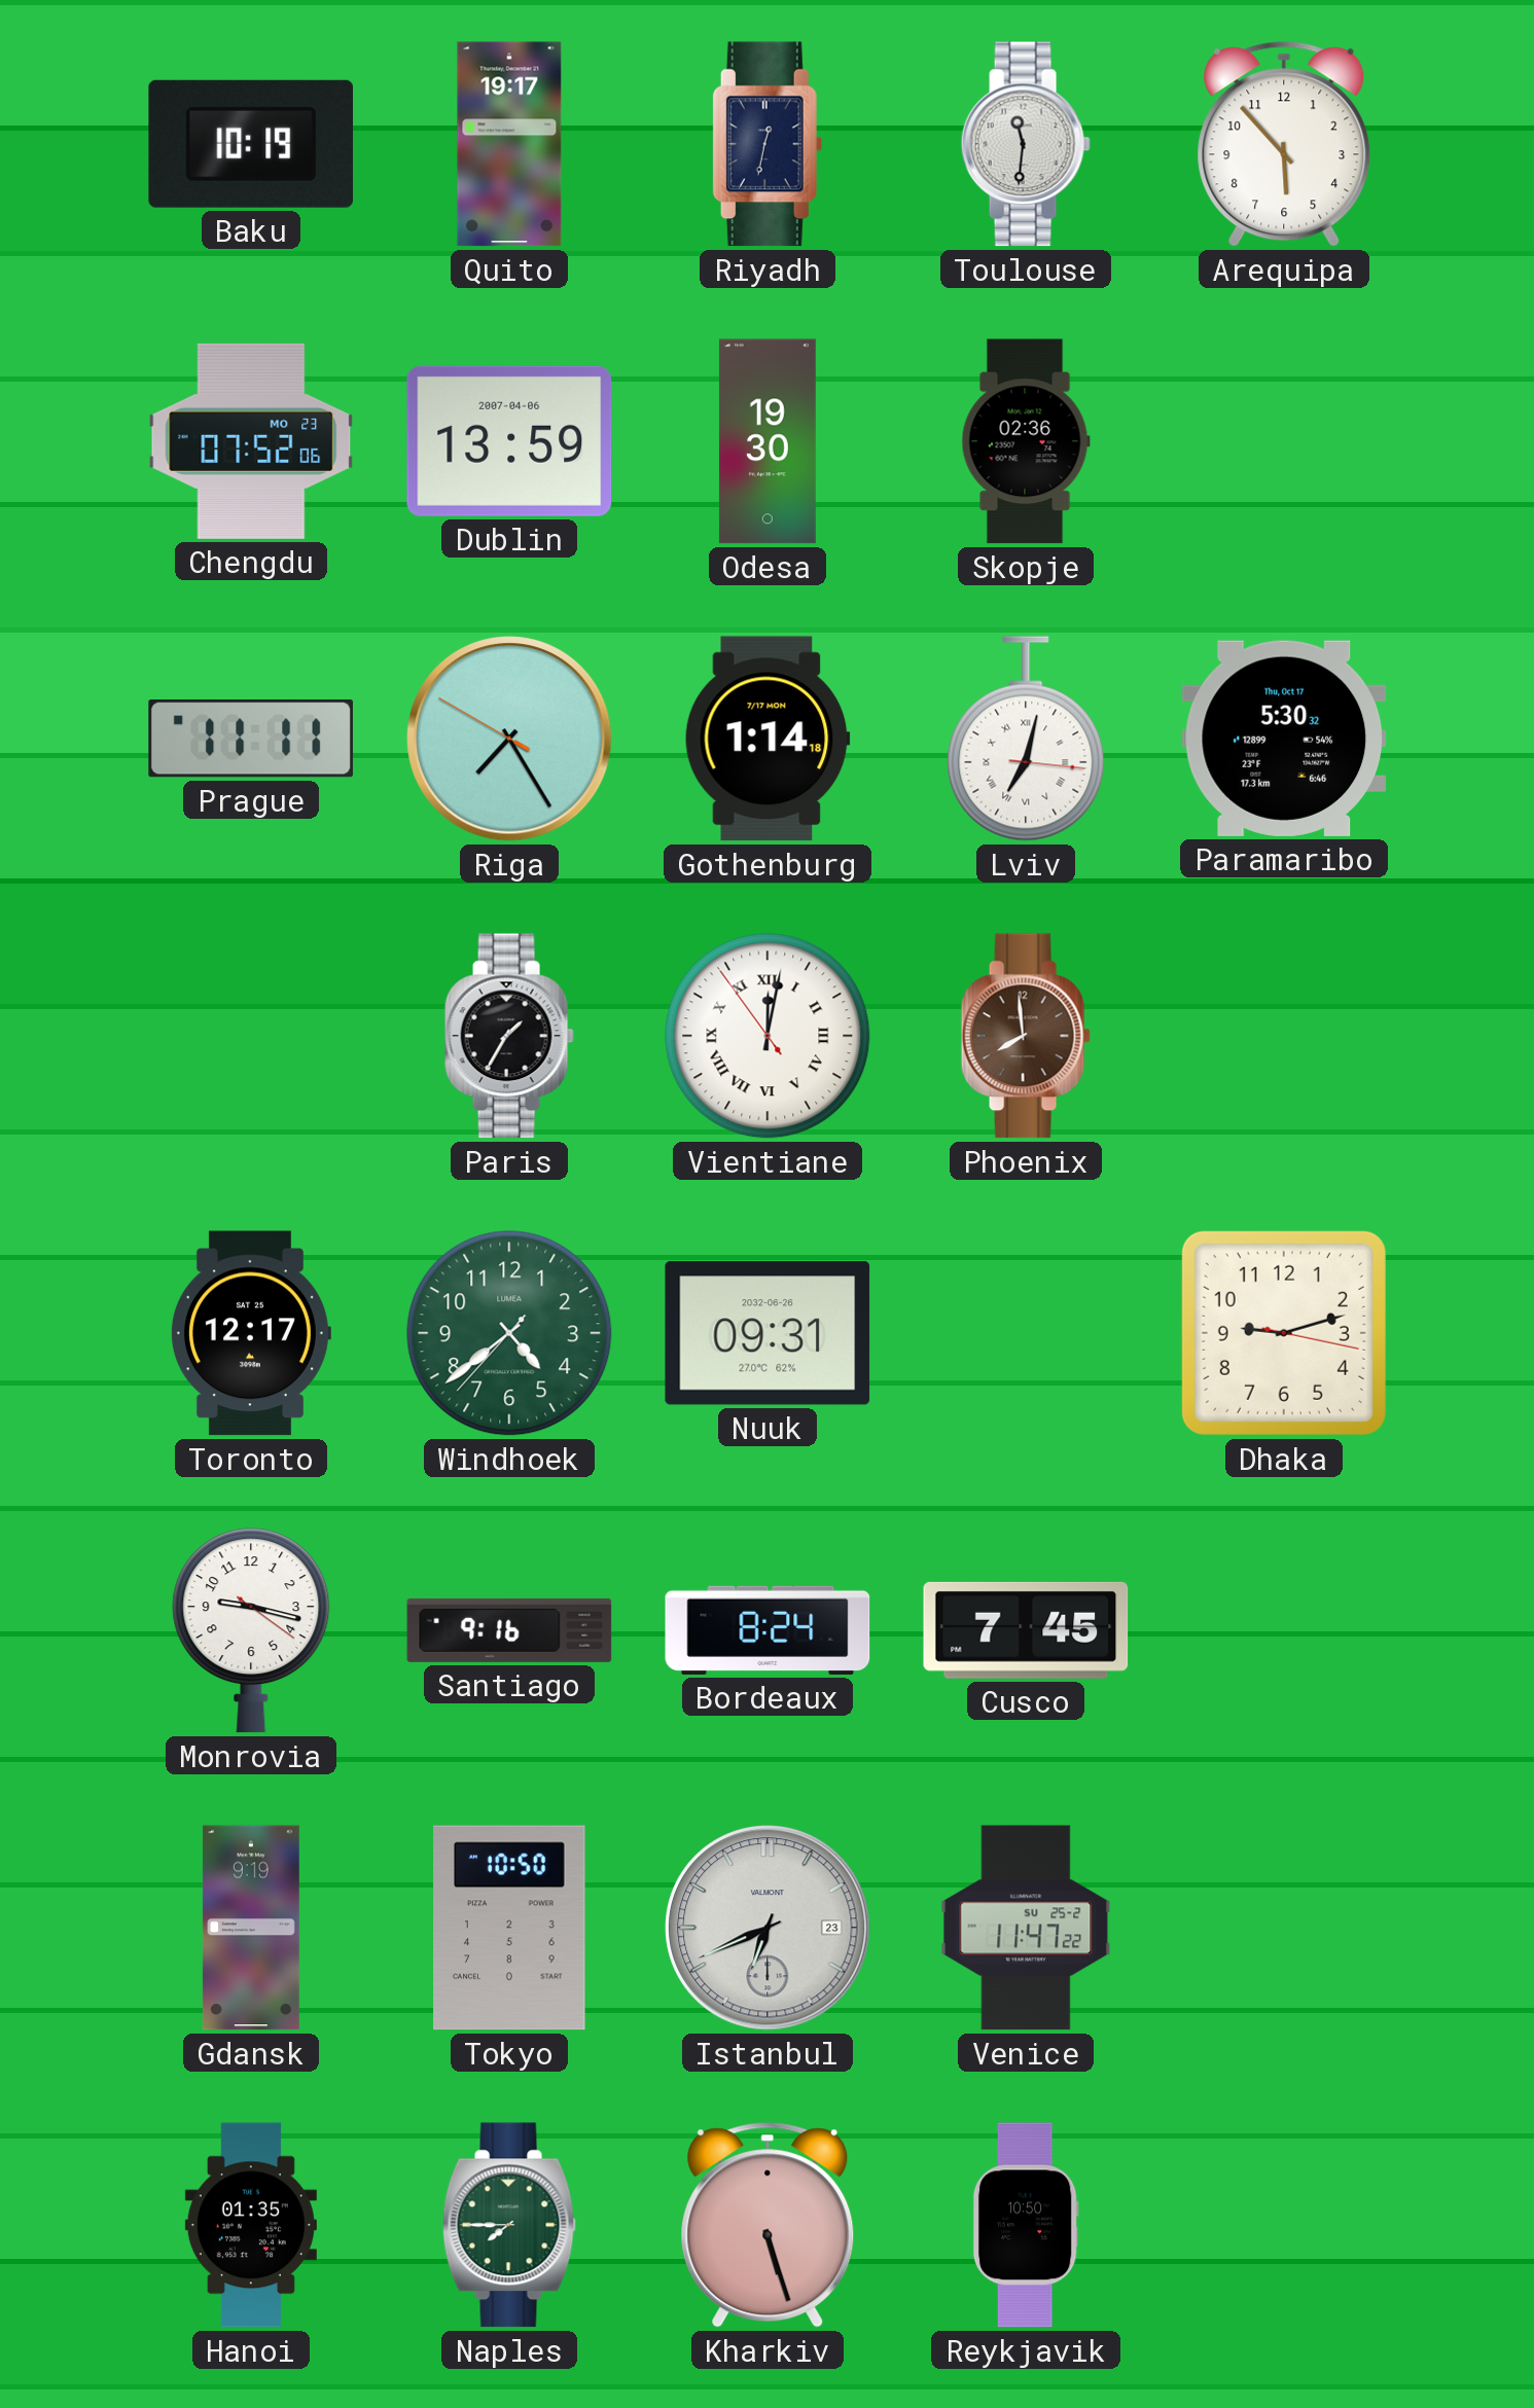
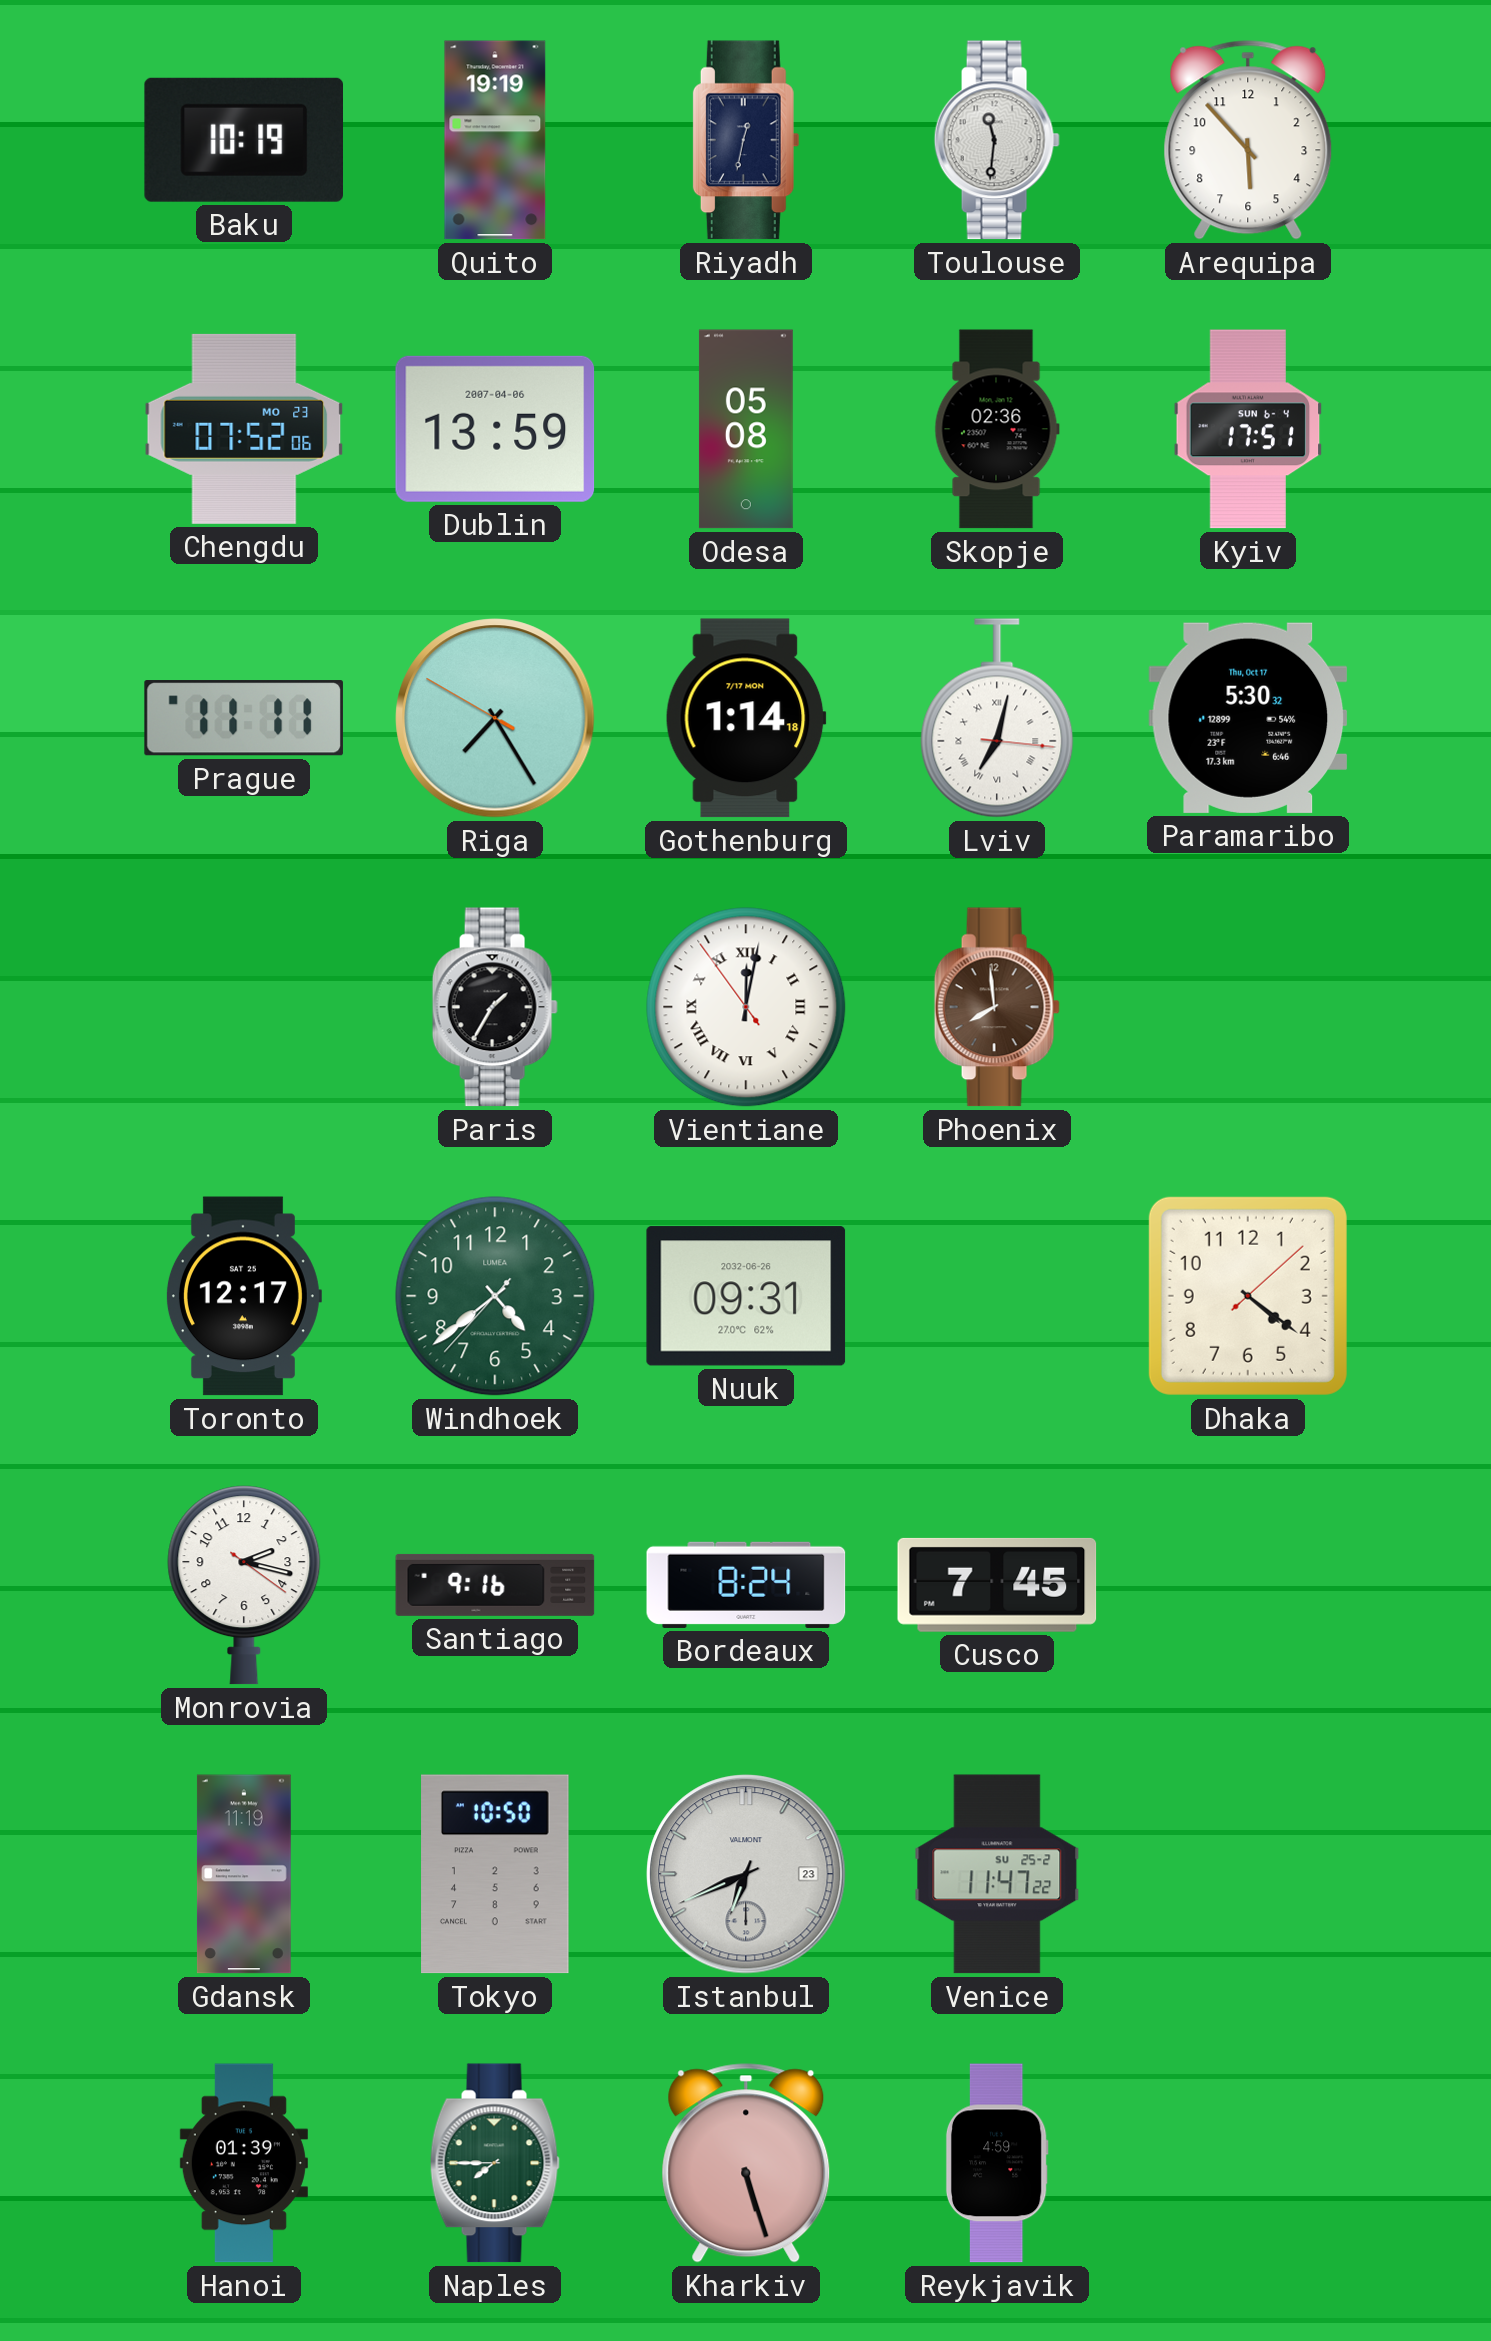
Quito: 19:17 -> 19:19 (495, 140)
Odesa: 19:30 -> 05:08 (746, 429)
Kyiv: none -> 17:51 (1248, 429)
Dhaka: 9:12 -> 4:21 (1248, 1296)
Monrovia: 9:17 -> 2:17 (244, 1585)
Gdansk: 9:19 -> 11:19 (244, 1874)
Hanoi: 01:35 -> 01:39 (244, 2163)
Reykjavik: 10:50 -> 4:59 (997, 2163)
